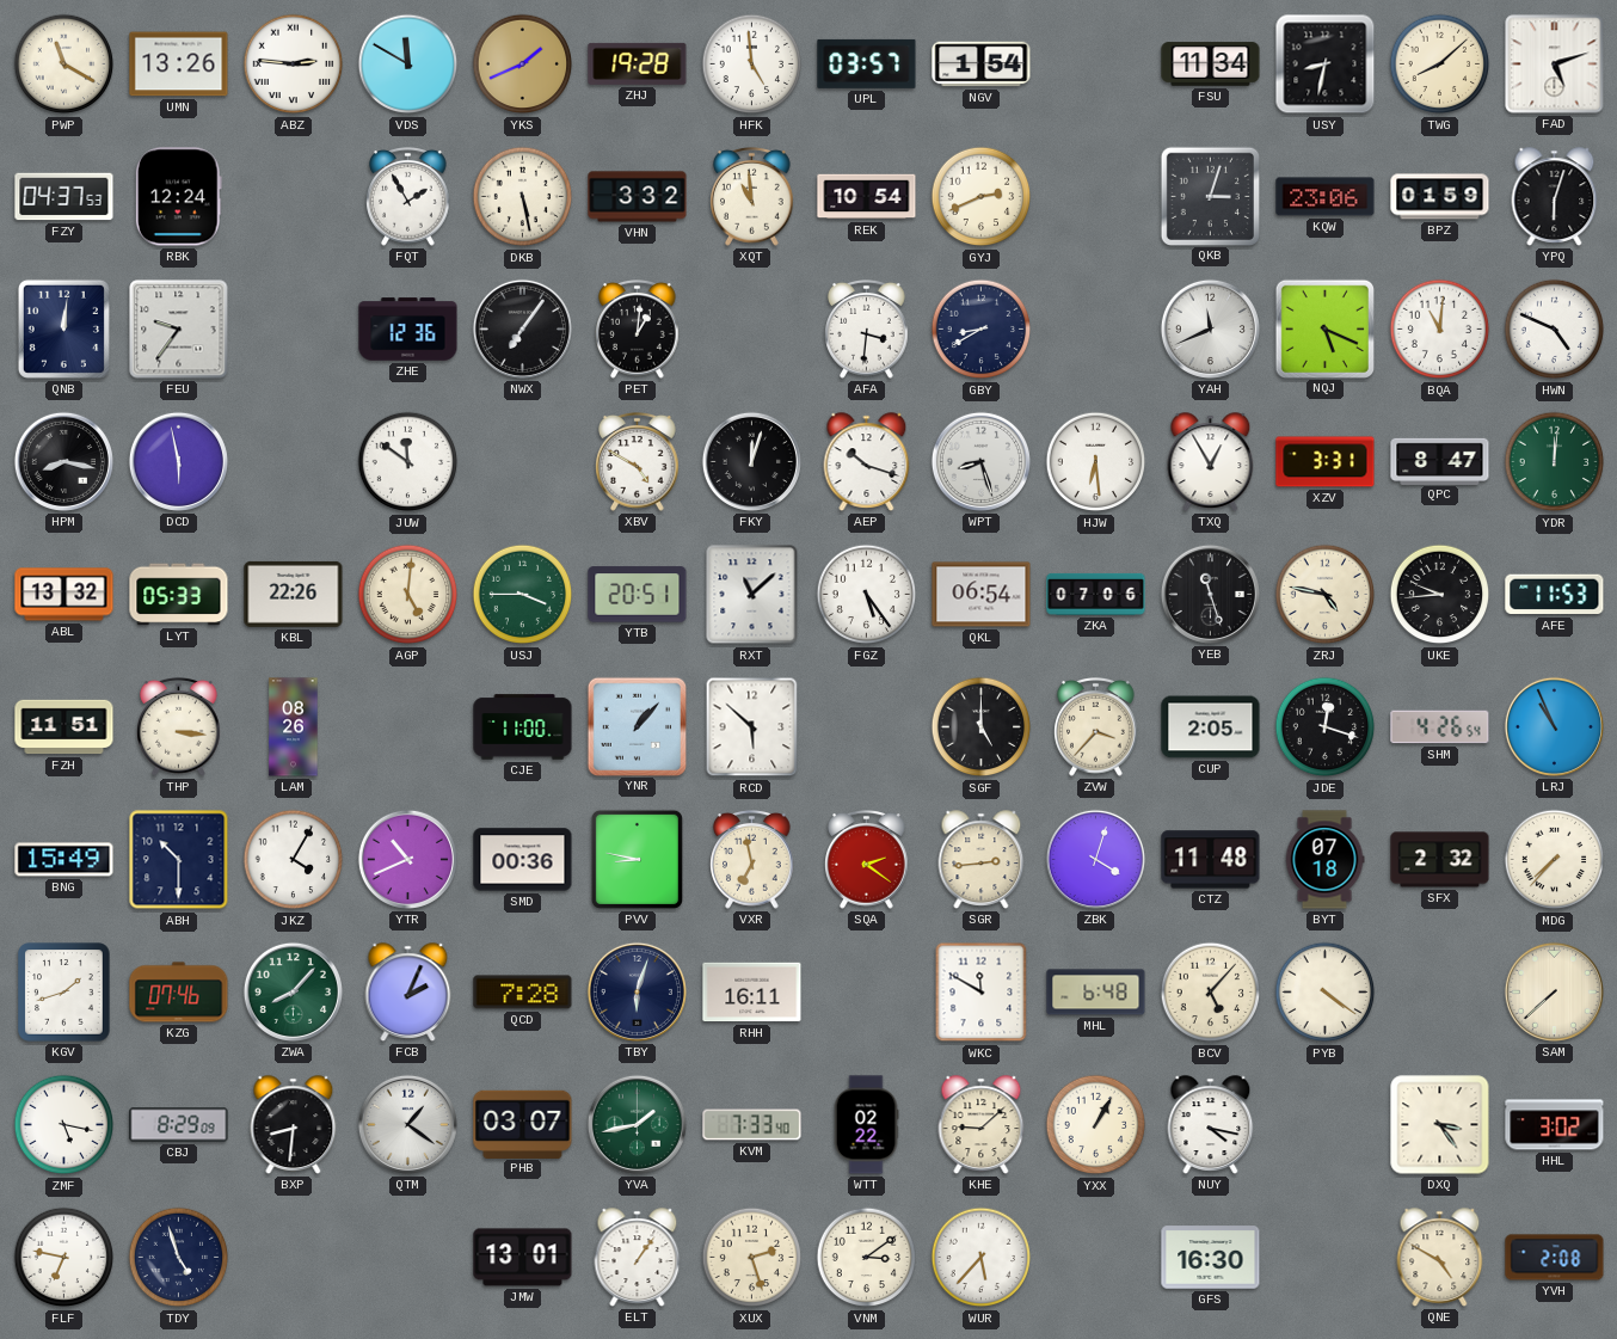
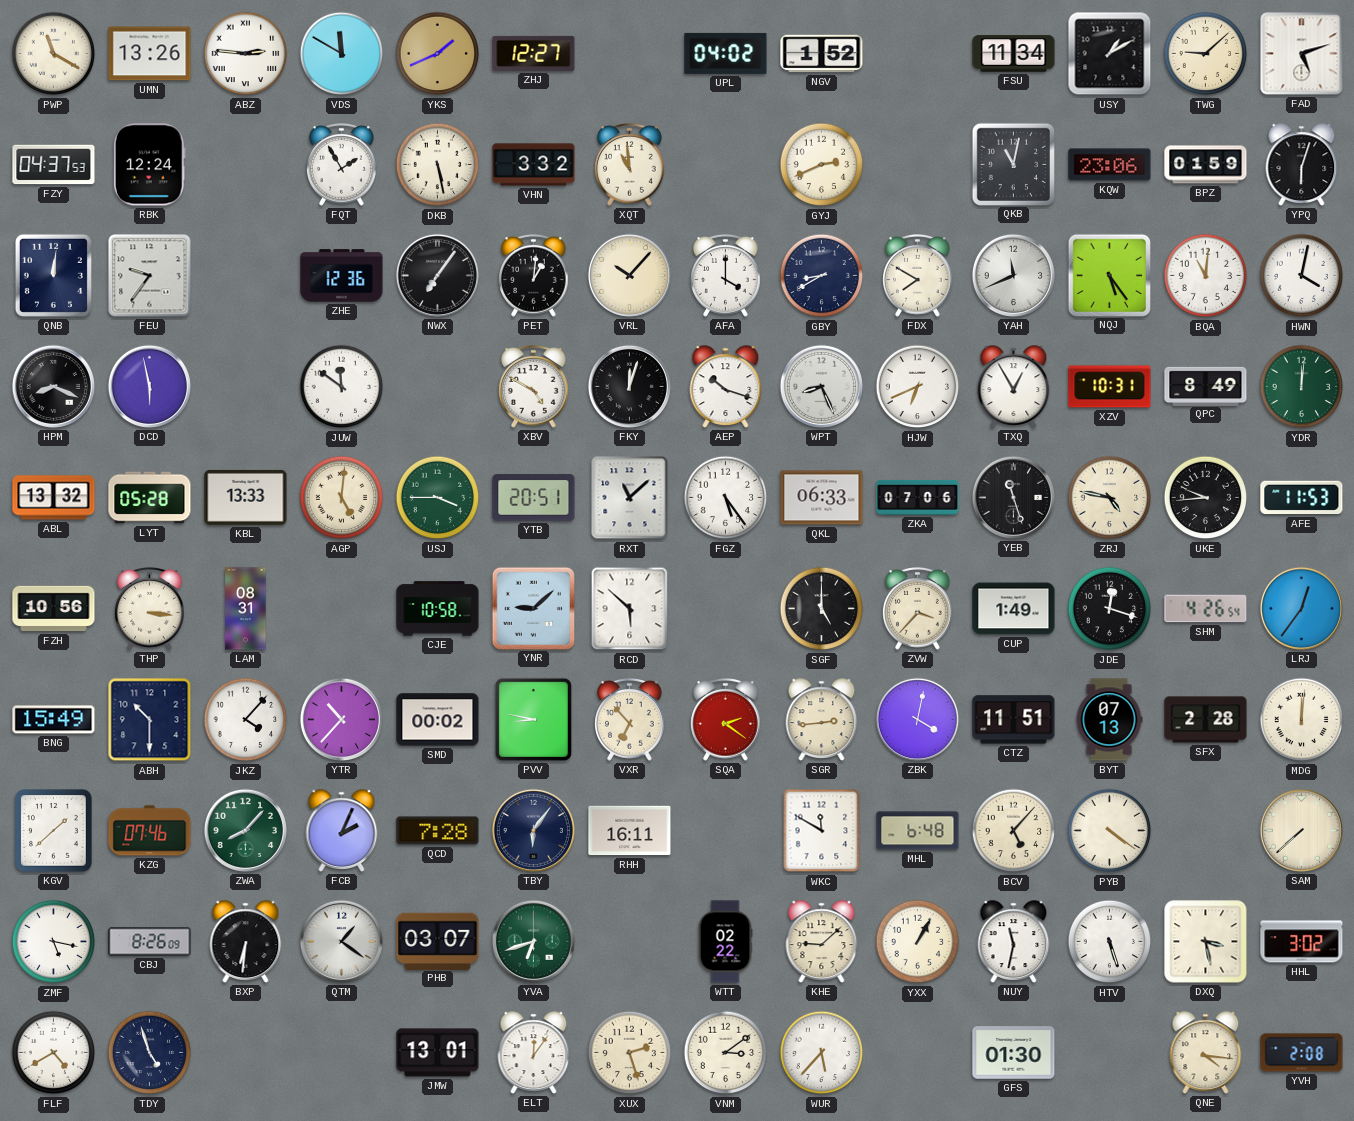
ZHJ: 19:28 -> 12:27 (534, 53)
HFK: 4:59 -> none (752, 65)
UPL: 03:57 -> 04:02 (726, 53)
NGV: 1:54 -> 1:52 (822, 54)
USY: 8:32 -> 1:10 (1110, 54)
TWG: 8:08 -> 9:08 (1206, 54)
REK: 10:54 -> none (867, 197)
QKB: 3:03 -> 11:02 (1013, 164)
VRL: none -> 10:07 (629, 275)
AFA: 3:31 -> 4:00 (726, 276)
FDX: none -> 7:50 (918, 276)
NQJ: 5:19 -> 5:24 (1109, 275)
HWN: 4:49 -> 4:02 (1302, 276)
HPM: 8:17 -> 8:19 (53, 386)
WPT: 8:27 -> 8:26 (821, 386)
HJW: 6:29 -> 6:41 (918, 387)
XZV: 3:31 -> 10:31 (1110, 387)
QPC: 8:47 -> 8:49 (1206, 386)
LYT: 05:33 -> 05:28 (150, 498)
KBL: 22:26 -> 13:33 (246, 497)
QKL: 06:54 -> 06:33 (822, 498)
FZH: 11:51 -> 10:56 (54, 609)
LAM: 08:26 -> 08:31 (246, 609)
CJE: 11:00 -> 10:58 (438, 609)
YNR: 1:07 -> 9:08 (533, 608)
CUP: 2:05 -> 1:49 (1014, 609)
LRJ: 10:56 -> 12:36 (1301, 608)
JKZ: 4:05 -> 4:07 (246, 720)
YTR: 10:41 -> 10:37 (341, 719)
SMD: 00:36 -> 00:02 (438, 720)
VXR: 6:58 -> 6:53 (630, 720)
ZBK: 4:03 -> 4:02 (917, 719)
CTZ: 11:48 -> 11:51 (1014, 720)
BYT: 07:18 -> 07:13 (1109, 720)
SFX: 2:32 -> 2:28 (1206, 720)
MDG: 7:37 -> 12:01 (1302, 720)
KGV: 1:42 -> 1:38 (54, 831)
TBY: 6:03 -> 6:06 (533, 830)
CBJ: 8:29 -> 8:26 (150, 942)
BXP: 8:31 -> 6:31 (246, 942)
YVA: 1:43 -> 6:42 (533, 941)
KVM: 7:33 -> none (752, 1125)
NUY: 4:17 -> 11:32 (1014, 942)
HTV: none -> 5:27 (1110, 942)
DXQ: 3:24 -> 3:28 (1206, 942)
FLF: 6:47 -> 4:40 (54, 1053)
ELT: 1:06 -> 12:06 (534, 1053)
GFS: 16:30 -> 01:30 (1014, 1053)
QNE: 4:50 -> 4:16 (1206, 1053)
